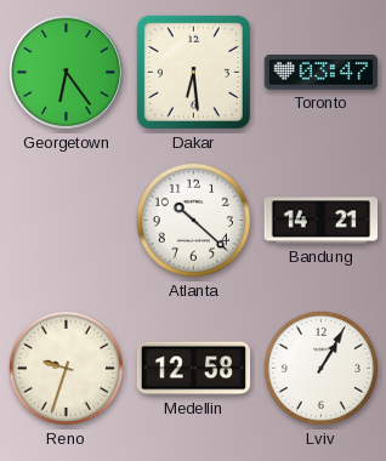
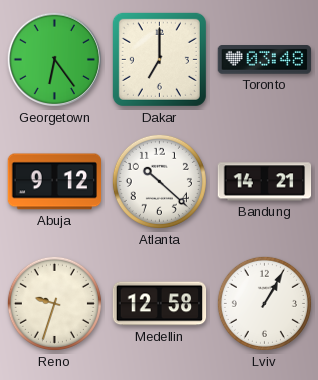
Dakar: 6:29 -> 7:00 (159, 59)
Toronto: 03:47 -> 03:48 (265, 60)
Abuja: none -> 9:12 (54, 182)
